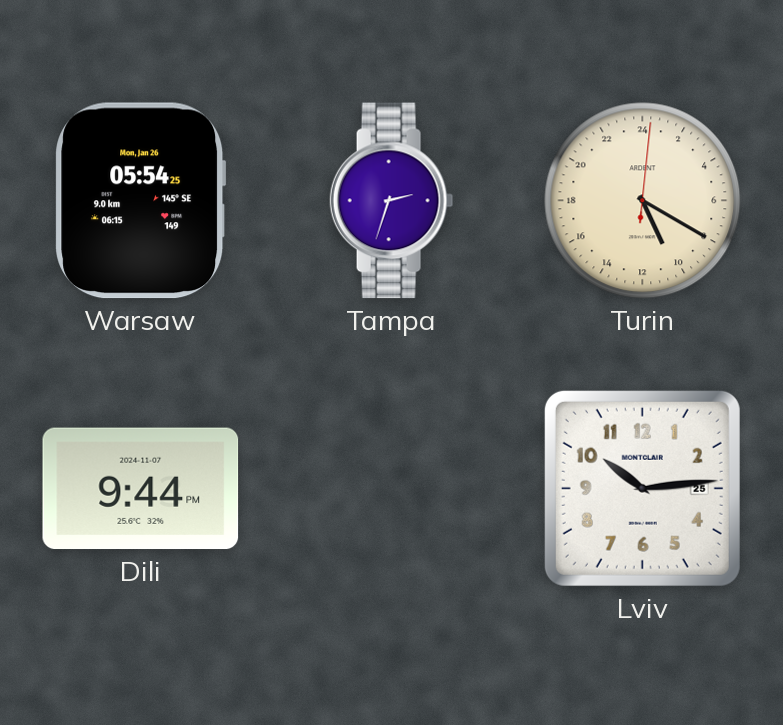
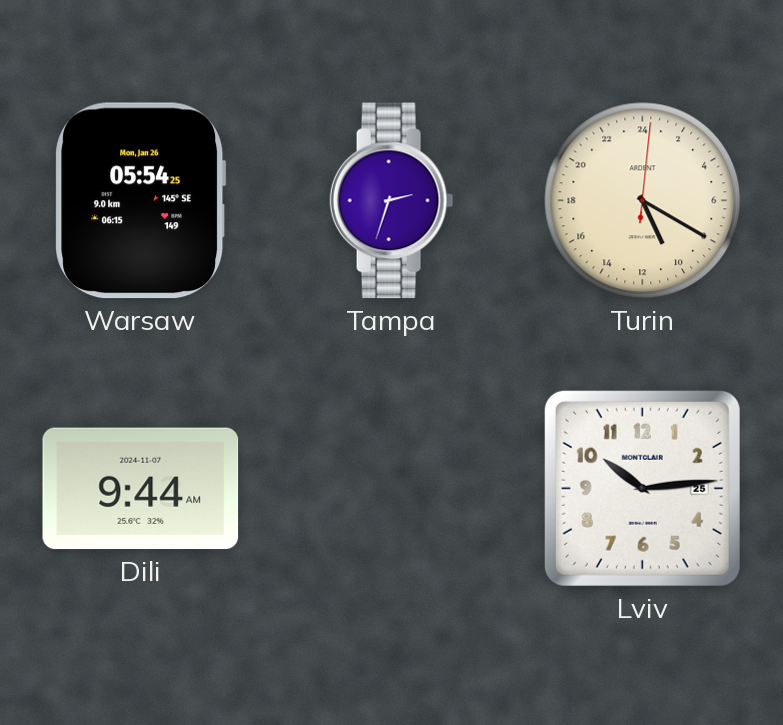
Dili: 9:44 PM -> 9:44 AM (141, 489)
